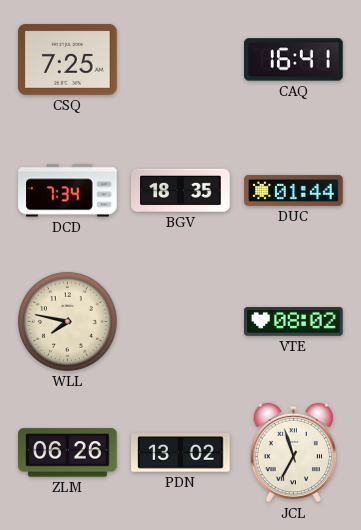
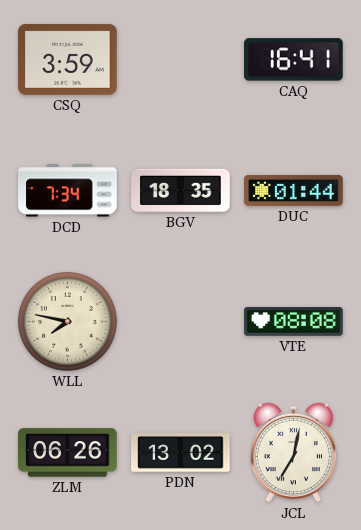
CSQ: 7:25 -> 3:59 (68, 59)
VTE: 08:02 -> 08:08 (294, 322)
JCL: 6:57 -> 7:02 (293, 453)
